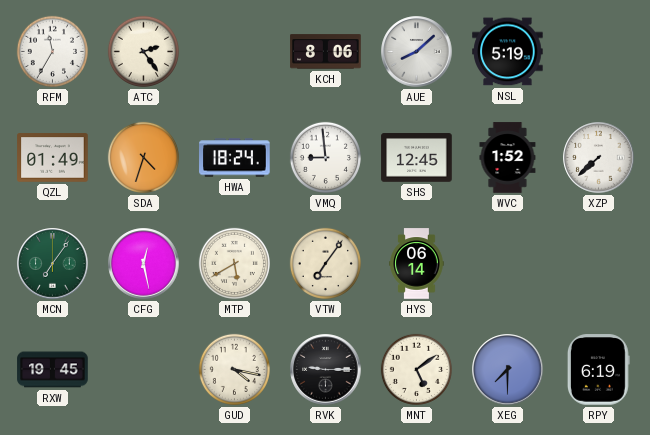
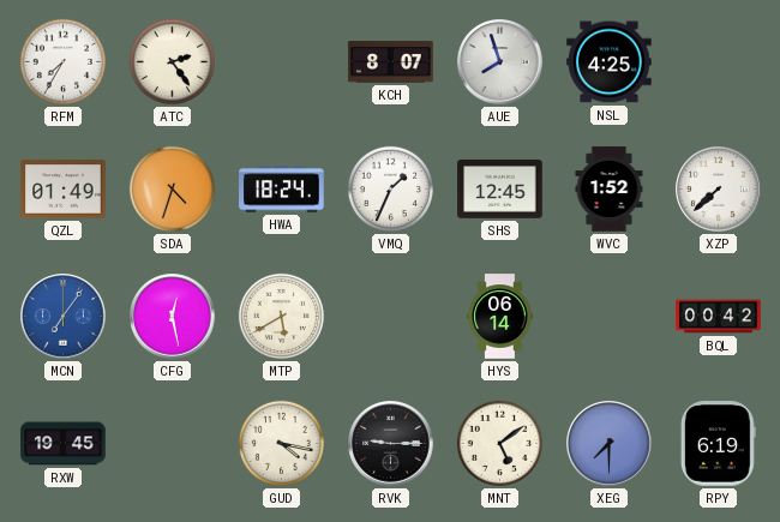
RFM: 11:35 -> 7:35 (62, 61)
KCH: 8:06 -> 8:07 (391, 62)
AUE: 8:08 -> 7:57 (500, 62)
NSL: 5:19 -> 4:25 (610, 62)
VMQ: 8:59 -> 1:34 (390, 188)
MCN dial: green -> blue (64, 317)
VTW: 7:06 -> none (325, 263)
BQL: none -> 00:42 (719, 317)
